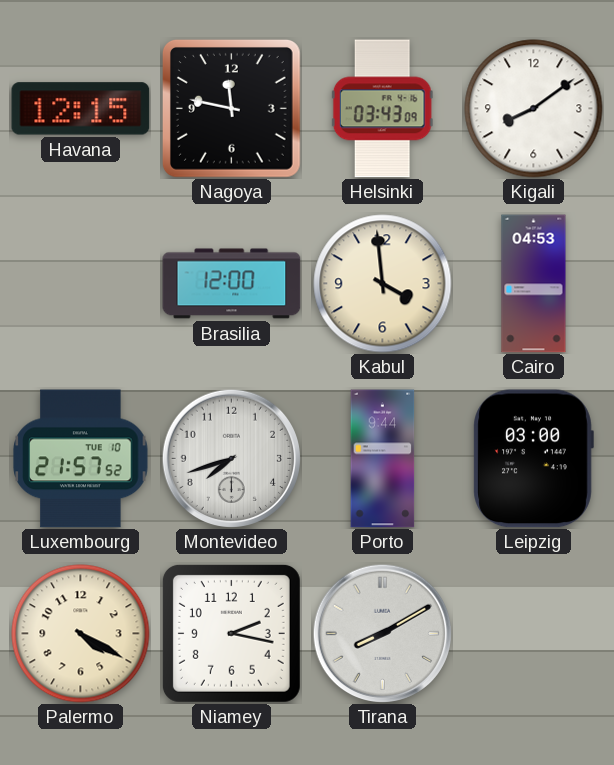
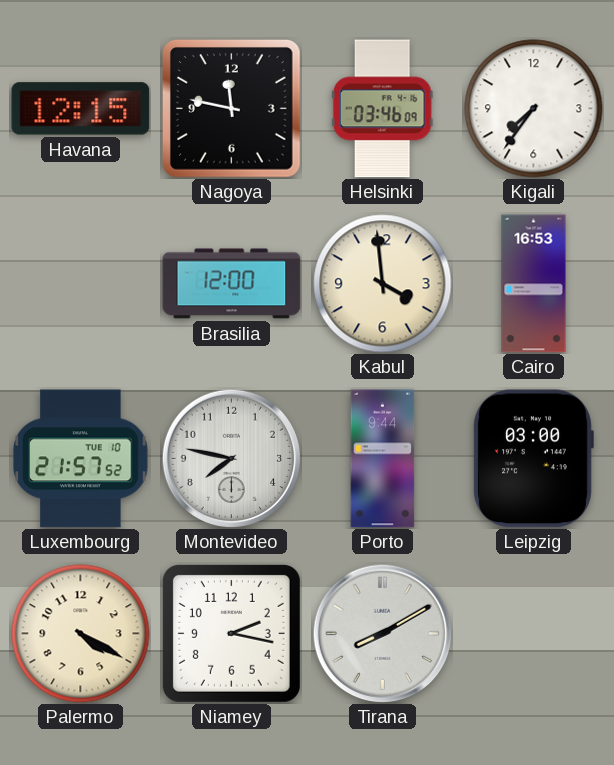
Helsinki: 03:43 -> 03:46 (382, 109)
Kigali: 8:09 -> 7:36 (534, 109)
Cairo: 04:53 -> 16:53 (534, 284)
Montevideo: 7:42 -> 7:47 (231, 458)
